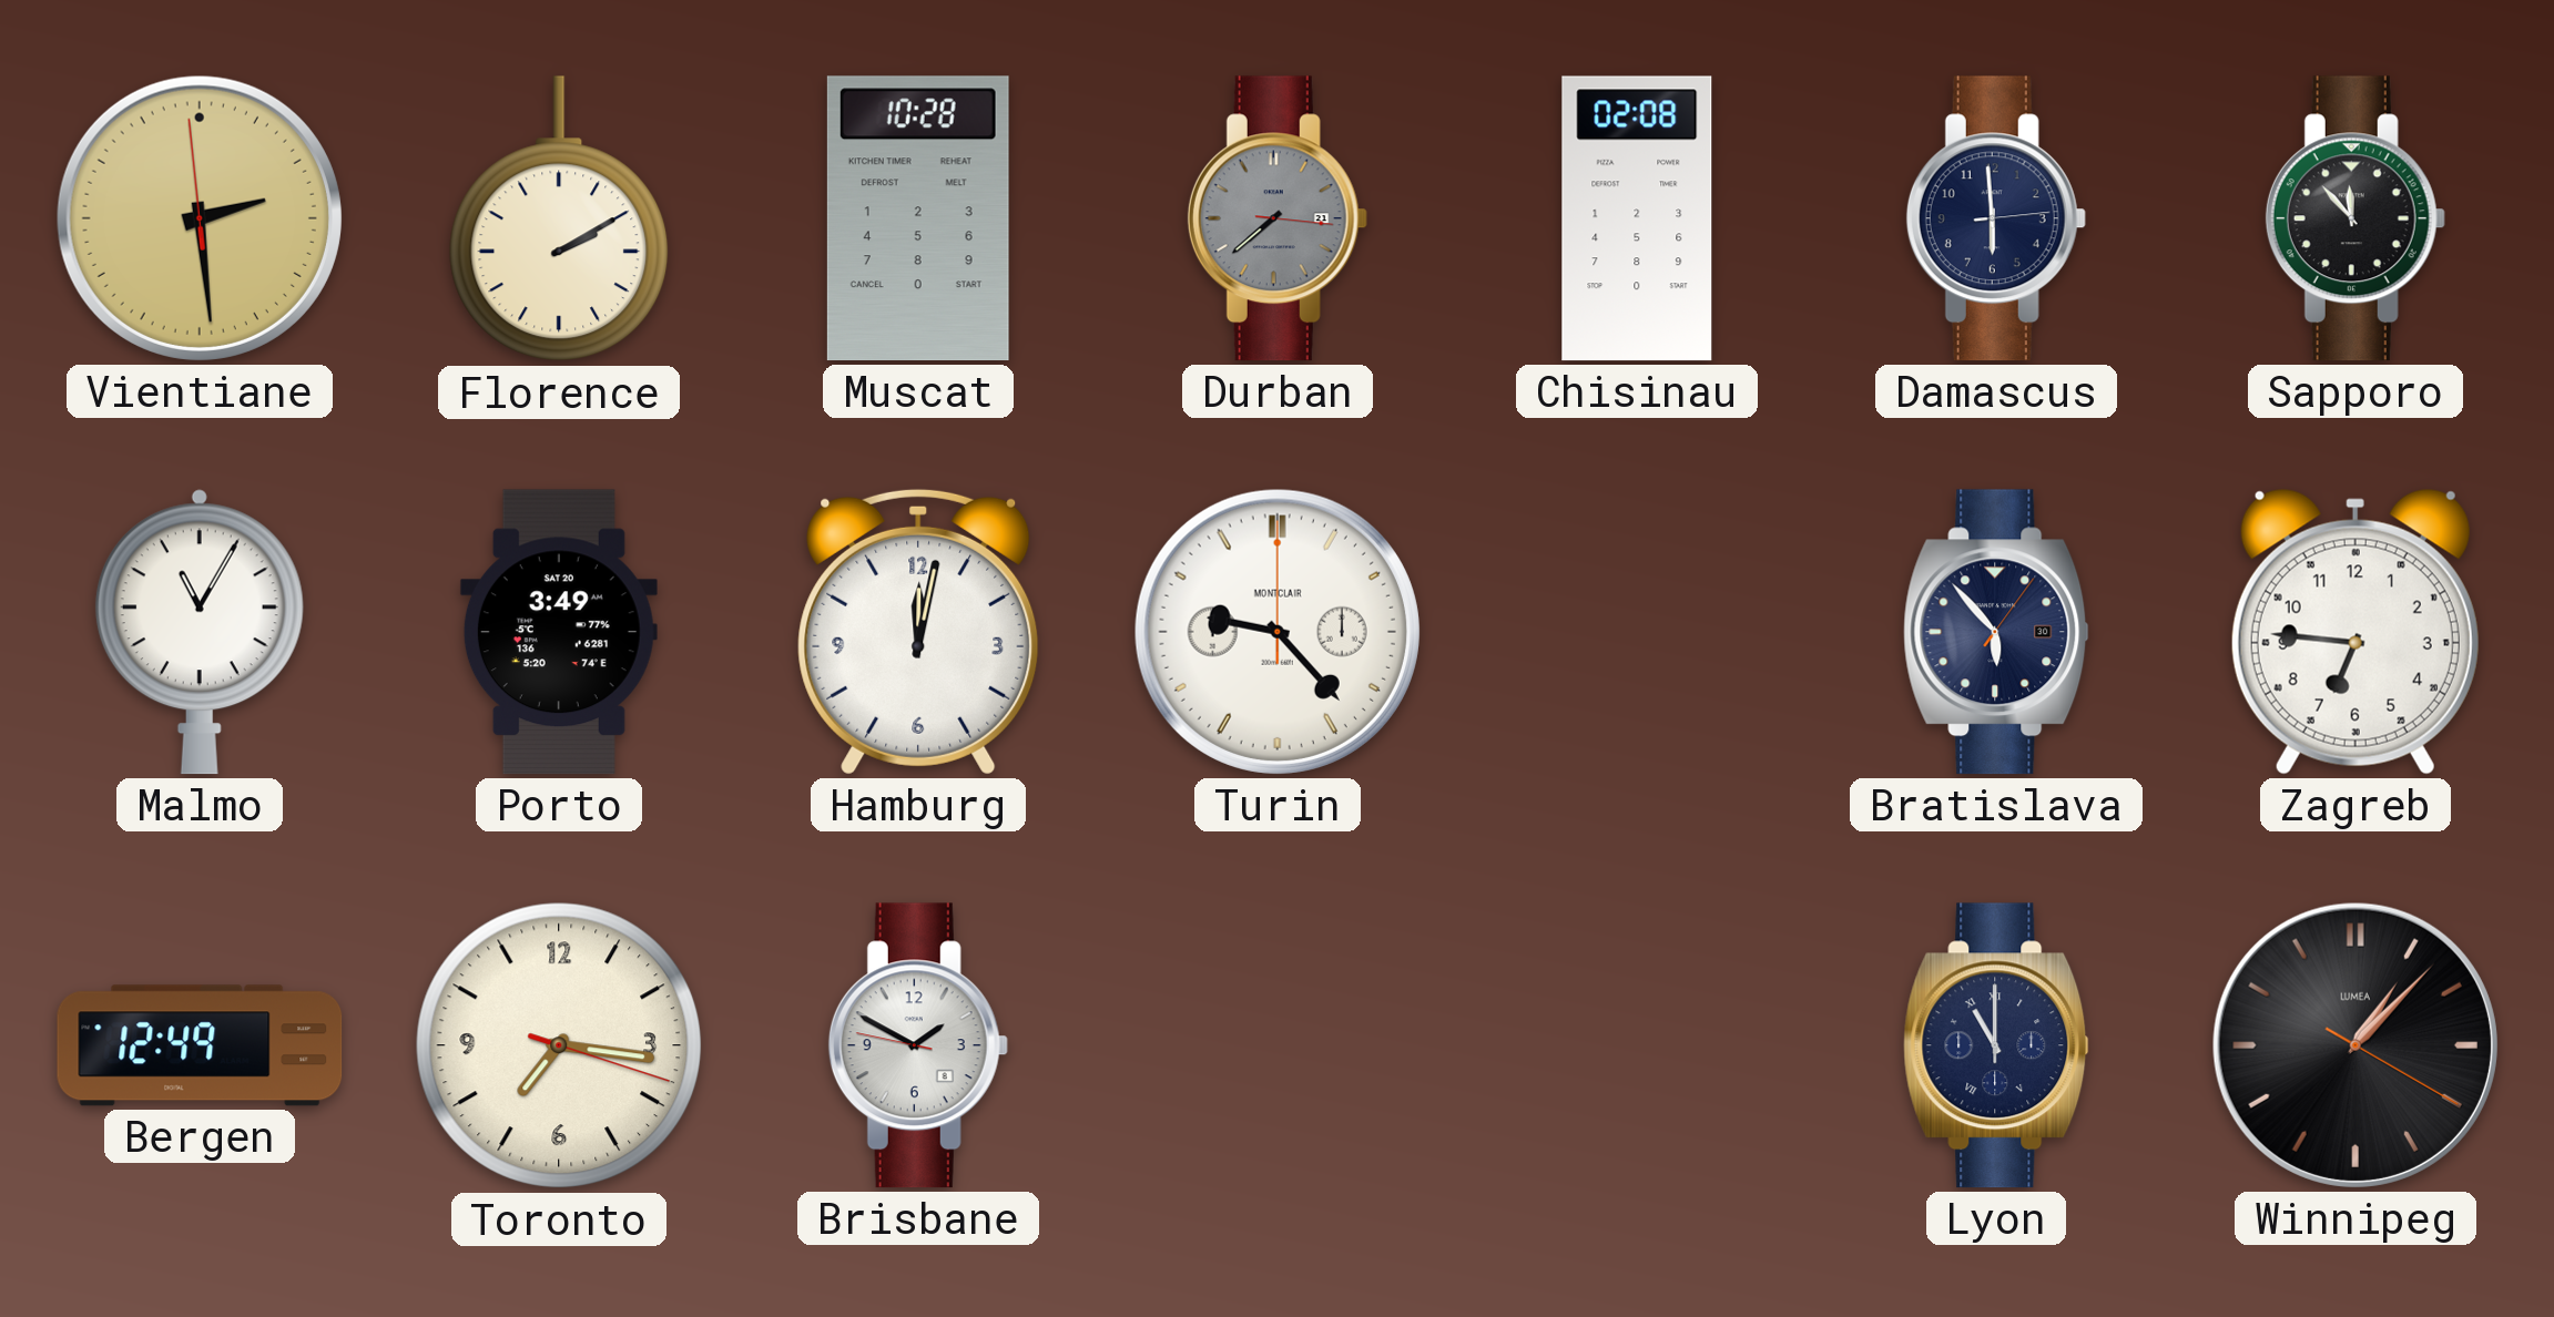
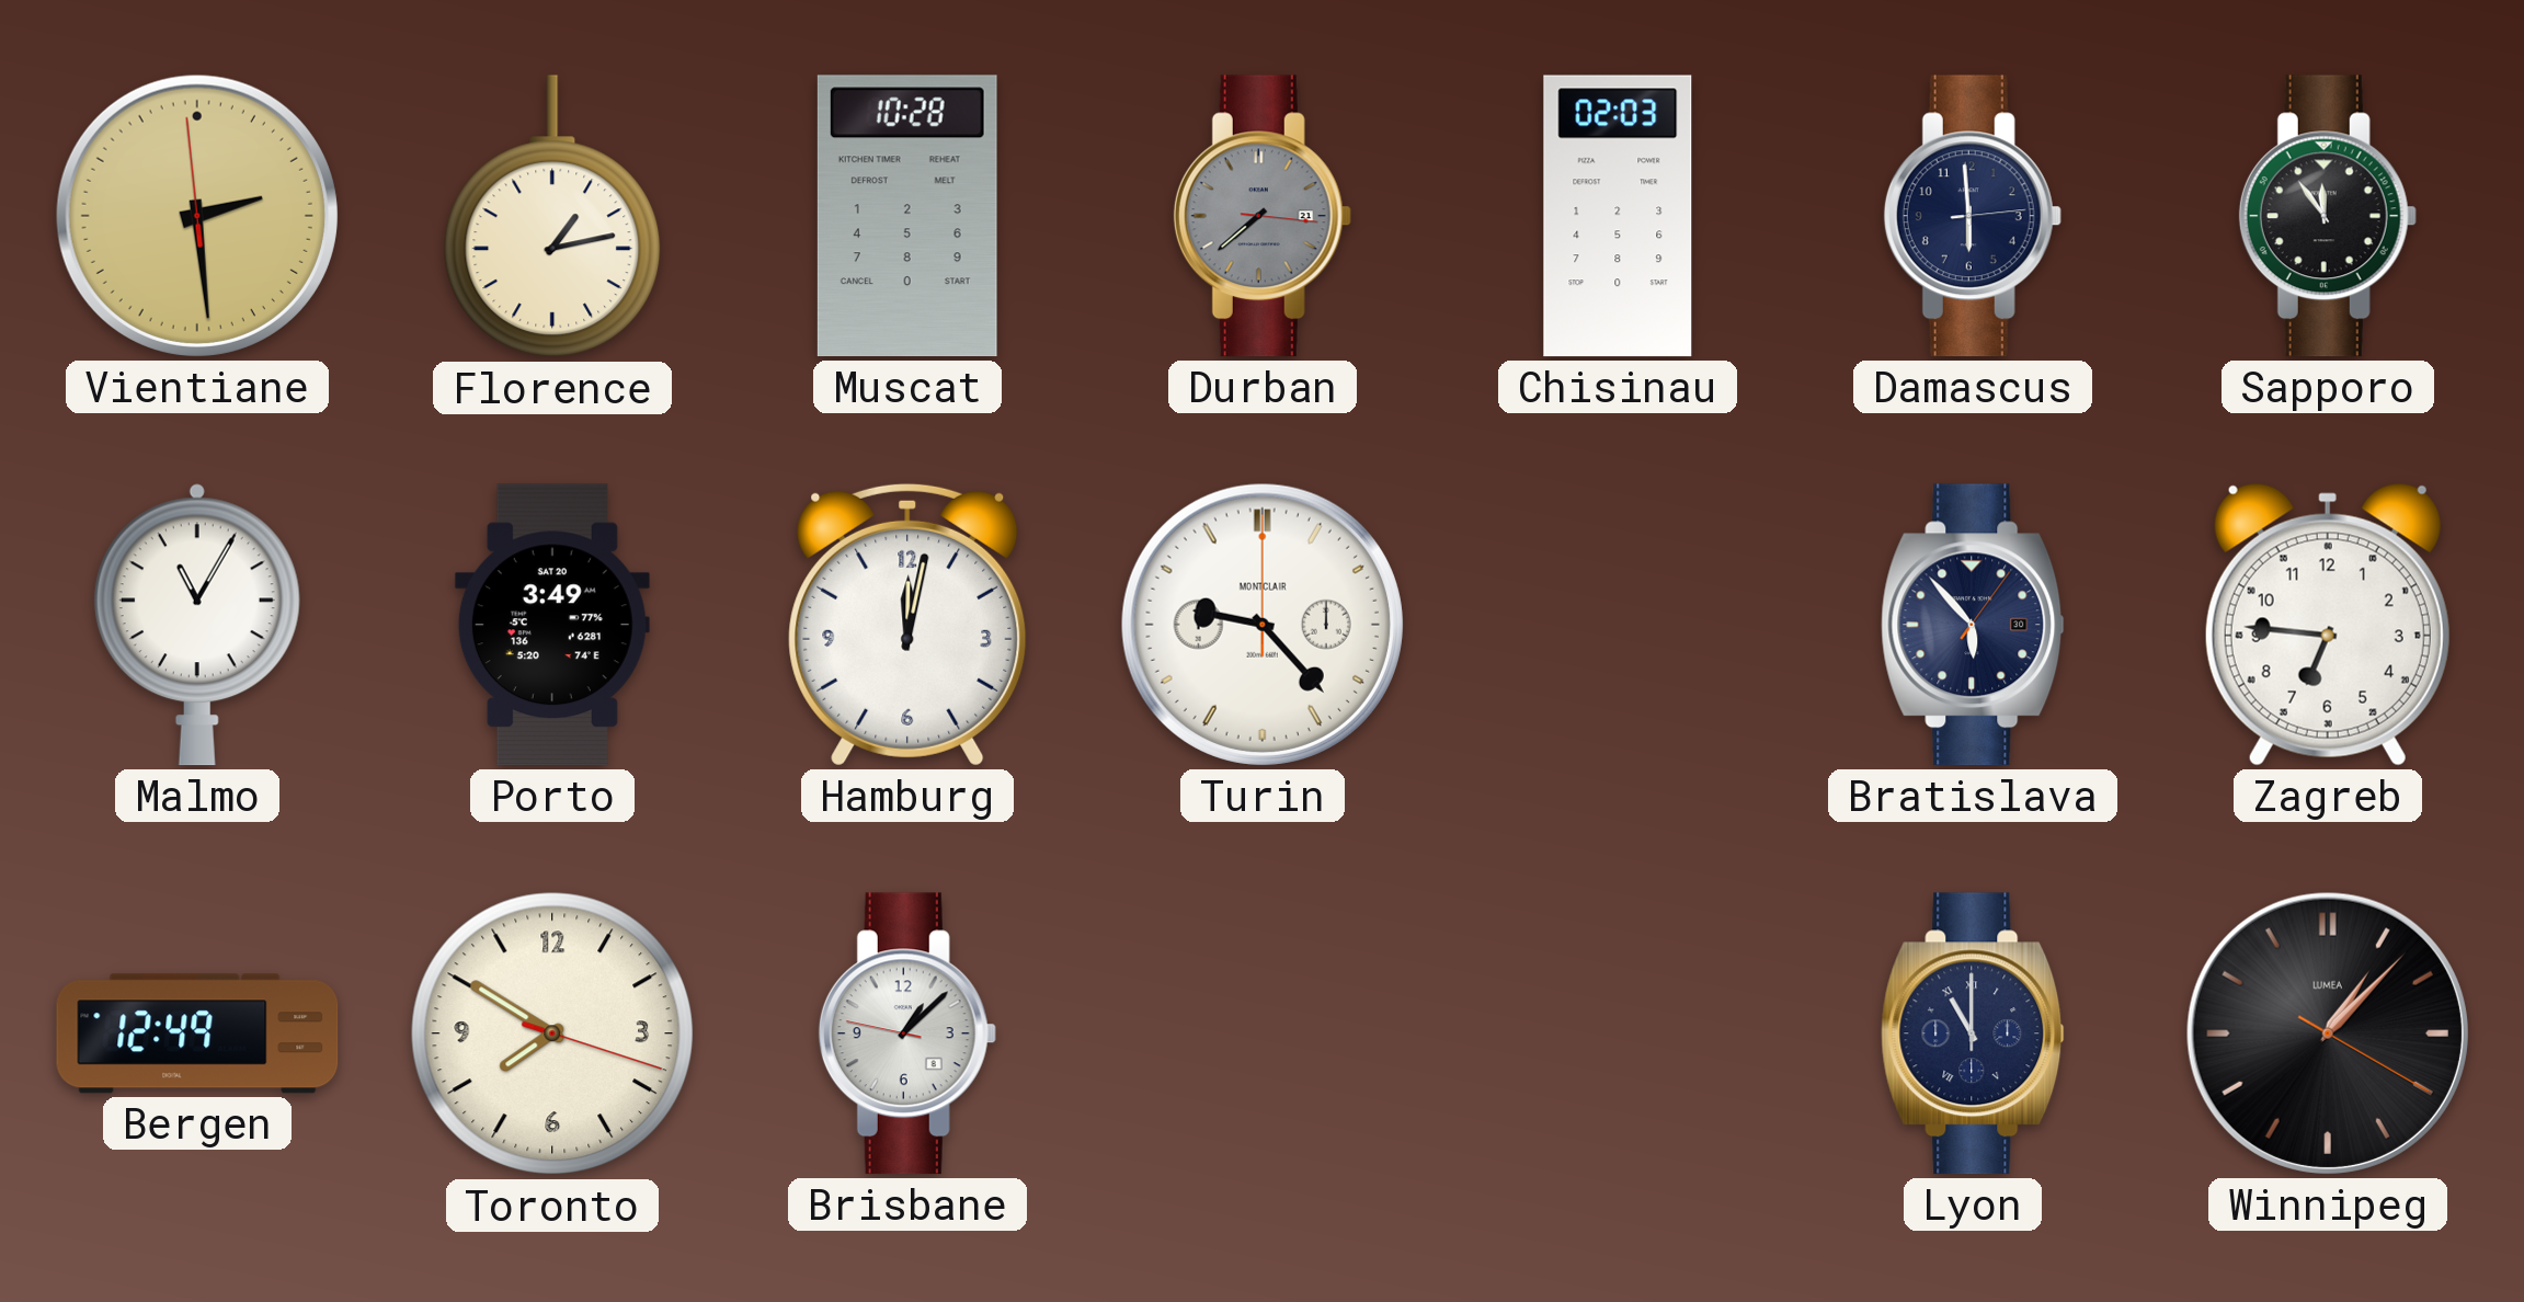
Florence: 2:10 -> 1:13 (552, 217)
Chisinau: 02:08 -> 02:03 (1618, 216)
Sapporo: 11:53 -> 11:54 (2328, 216)
Toronto: 7:16 -> 7:50 (552, 1033)
Brisbane: 1:49 -> 1:07 (907, 1033)
